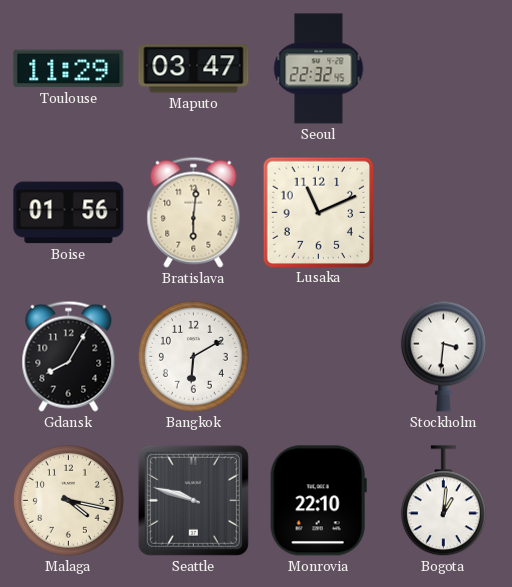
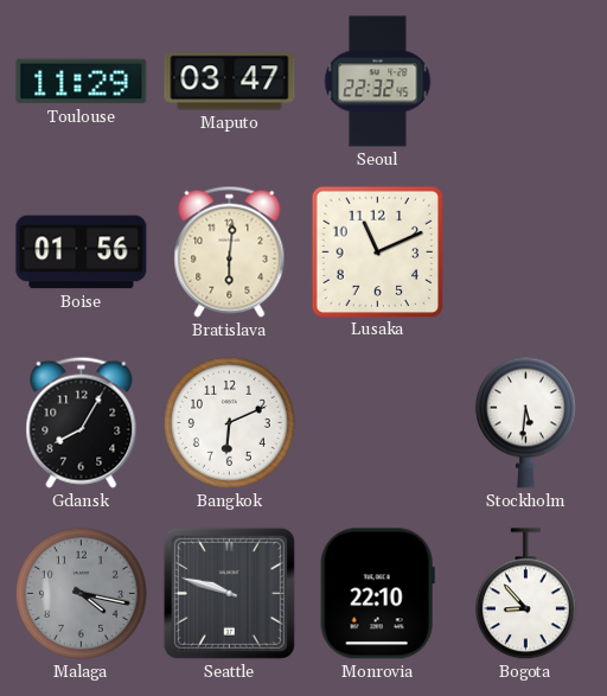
Bangkok: 6:10 -> 6:11 (229, 422)
Stockholm: 3:31 -> 5:31 (525, 422)
Malaga dial: cream -> grey (81, 593)
Bogota: 1:01 -> 8:53 (525, 594)
